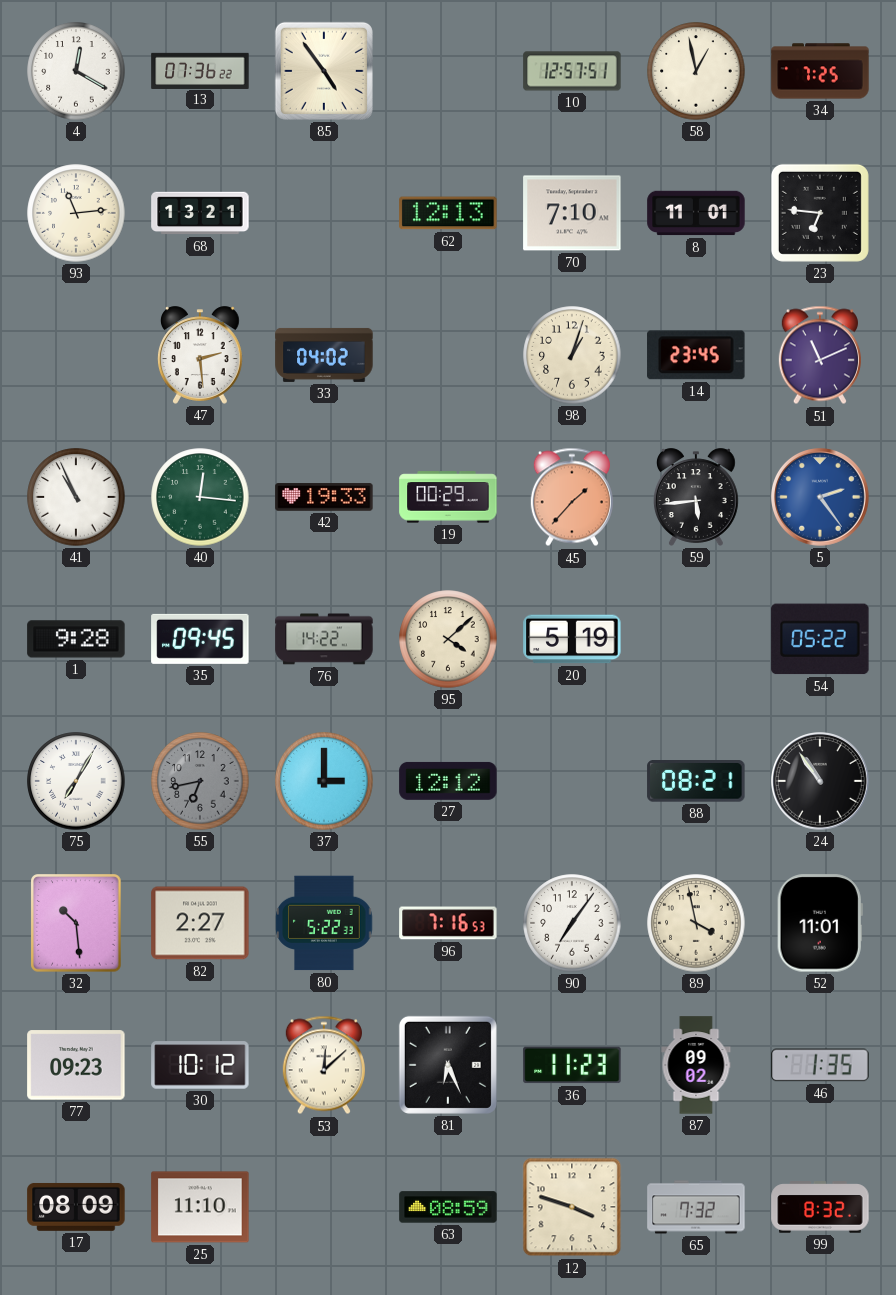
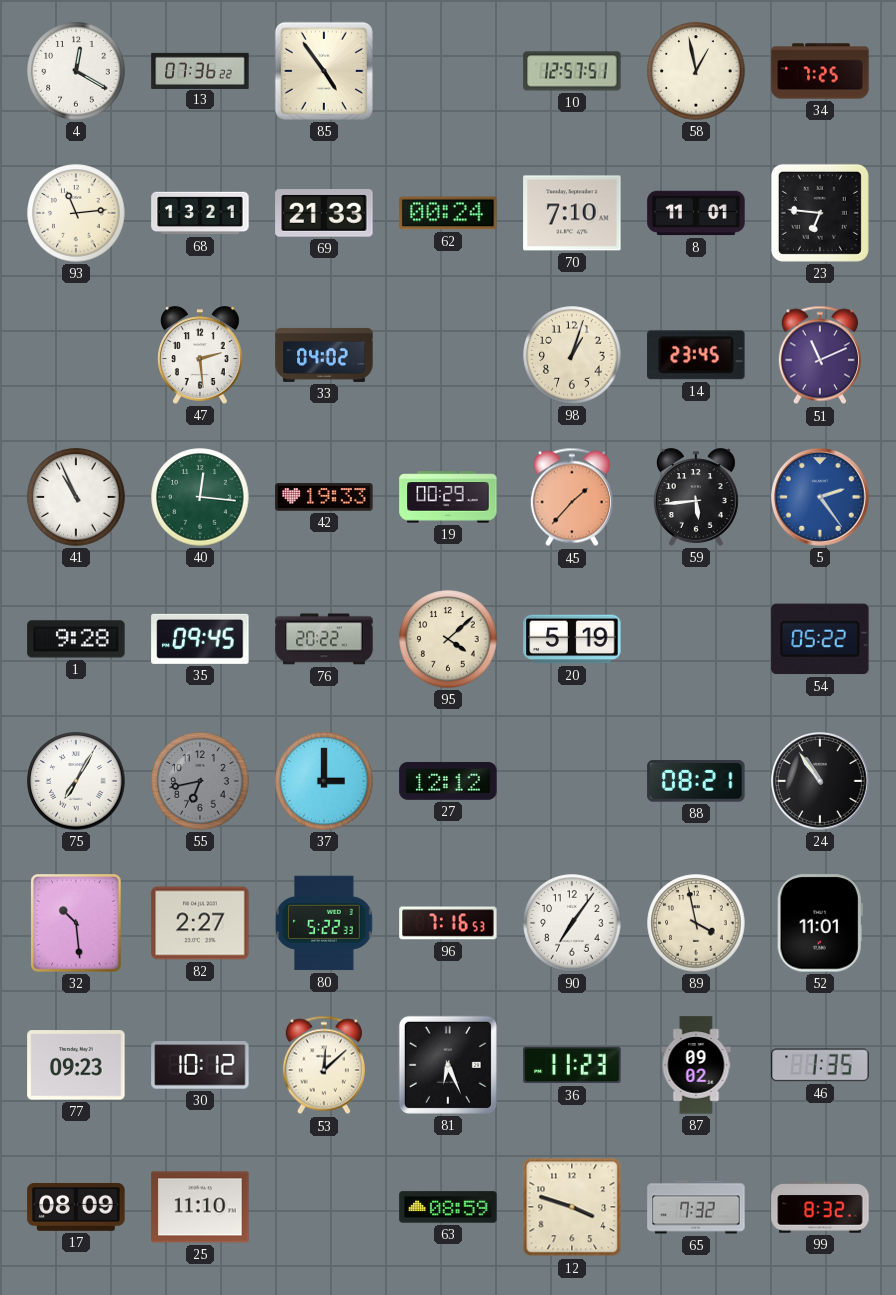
69: none -> 21:33 (324, 214)
62: 12:13 -> 00:24 (448, 213)
76: 14:22 -> 20:22 (324, 639)
